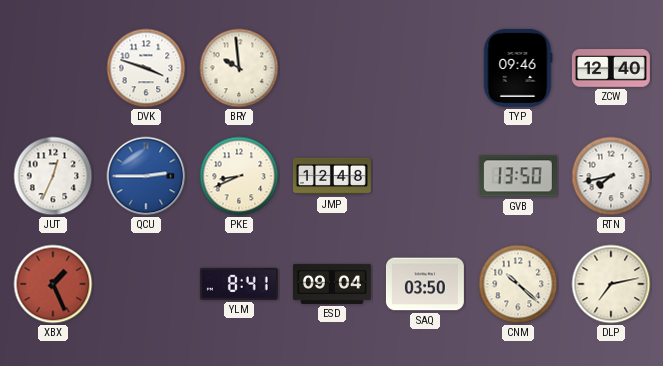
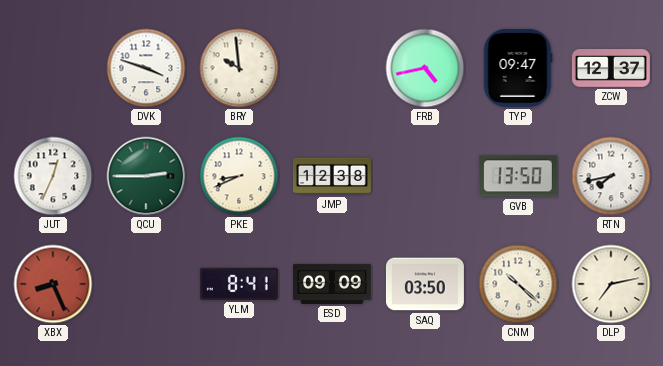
FRB: none -> 4:43 (425, 68)
TYP: 09:46 -> 09:47 (518, 68)
ZCW: 12:40 -> 12:37 (611, 68)
QCU dial: blue -> green (146, 176)
JMP: 12:48 -> 12:38 (333, 176)
XBX: 1:26 -> 8:26 (53, 284)
ESD: 09:04 -> 09:09 (332, 284)
